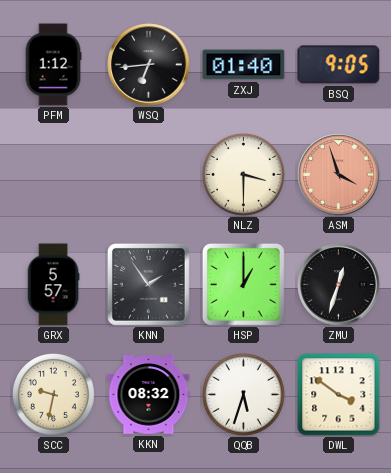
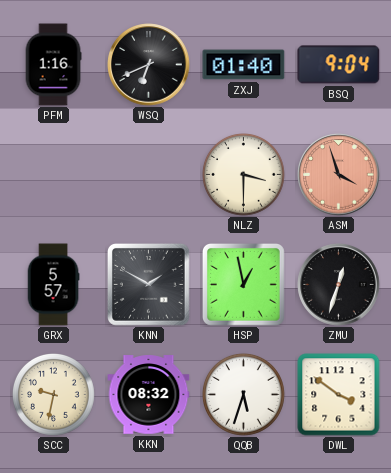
PFM: 1:12 -> 1:16 (53, 65)
WSQ: 6:44 -> 6:41 (149, 65)
BSQ: 9:05 -> 9:04 (339, 65)
KNN: 1:54 -> 1:50 (149, 285)
HSP: 1:00 -> 12:58 (244, 285)
